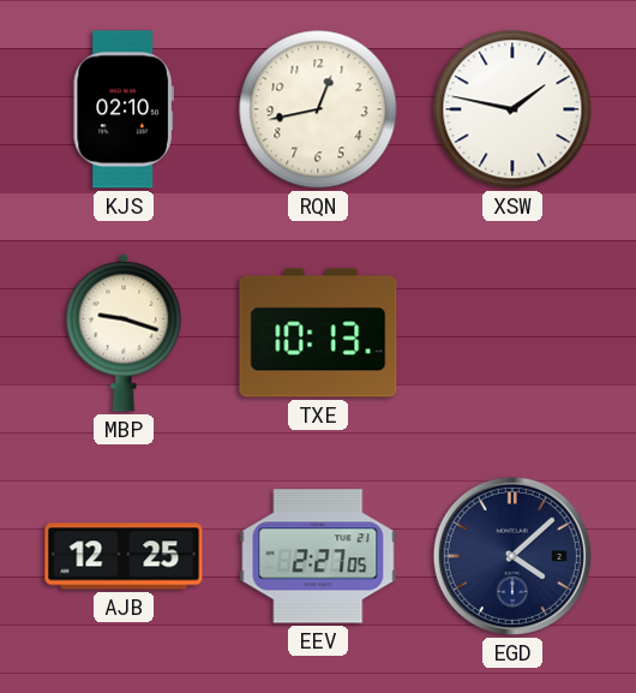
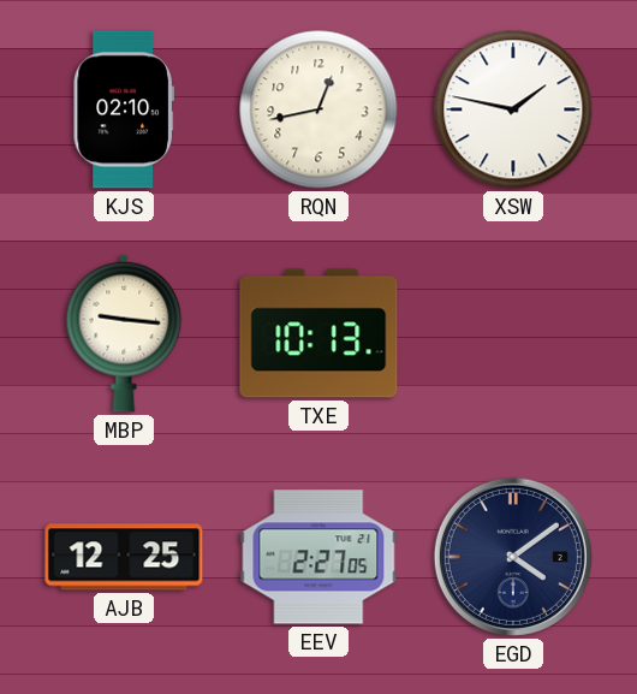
MBP: 9:18 -> 9:16 (124, 333)
EGD: 4:08 -> 4:09 (513, 557)
